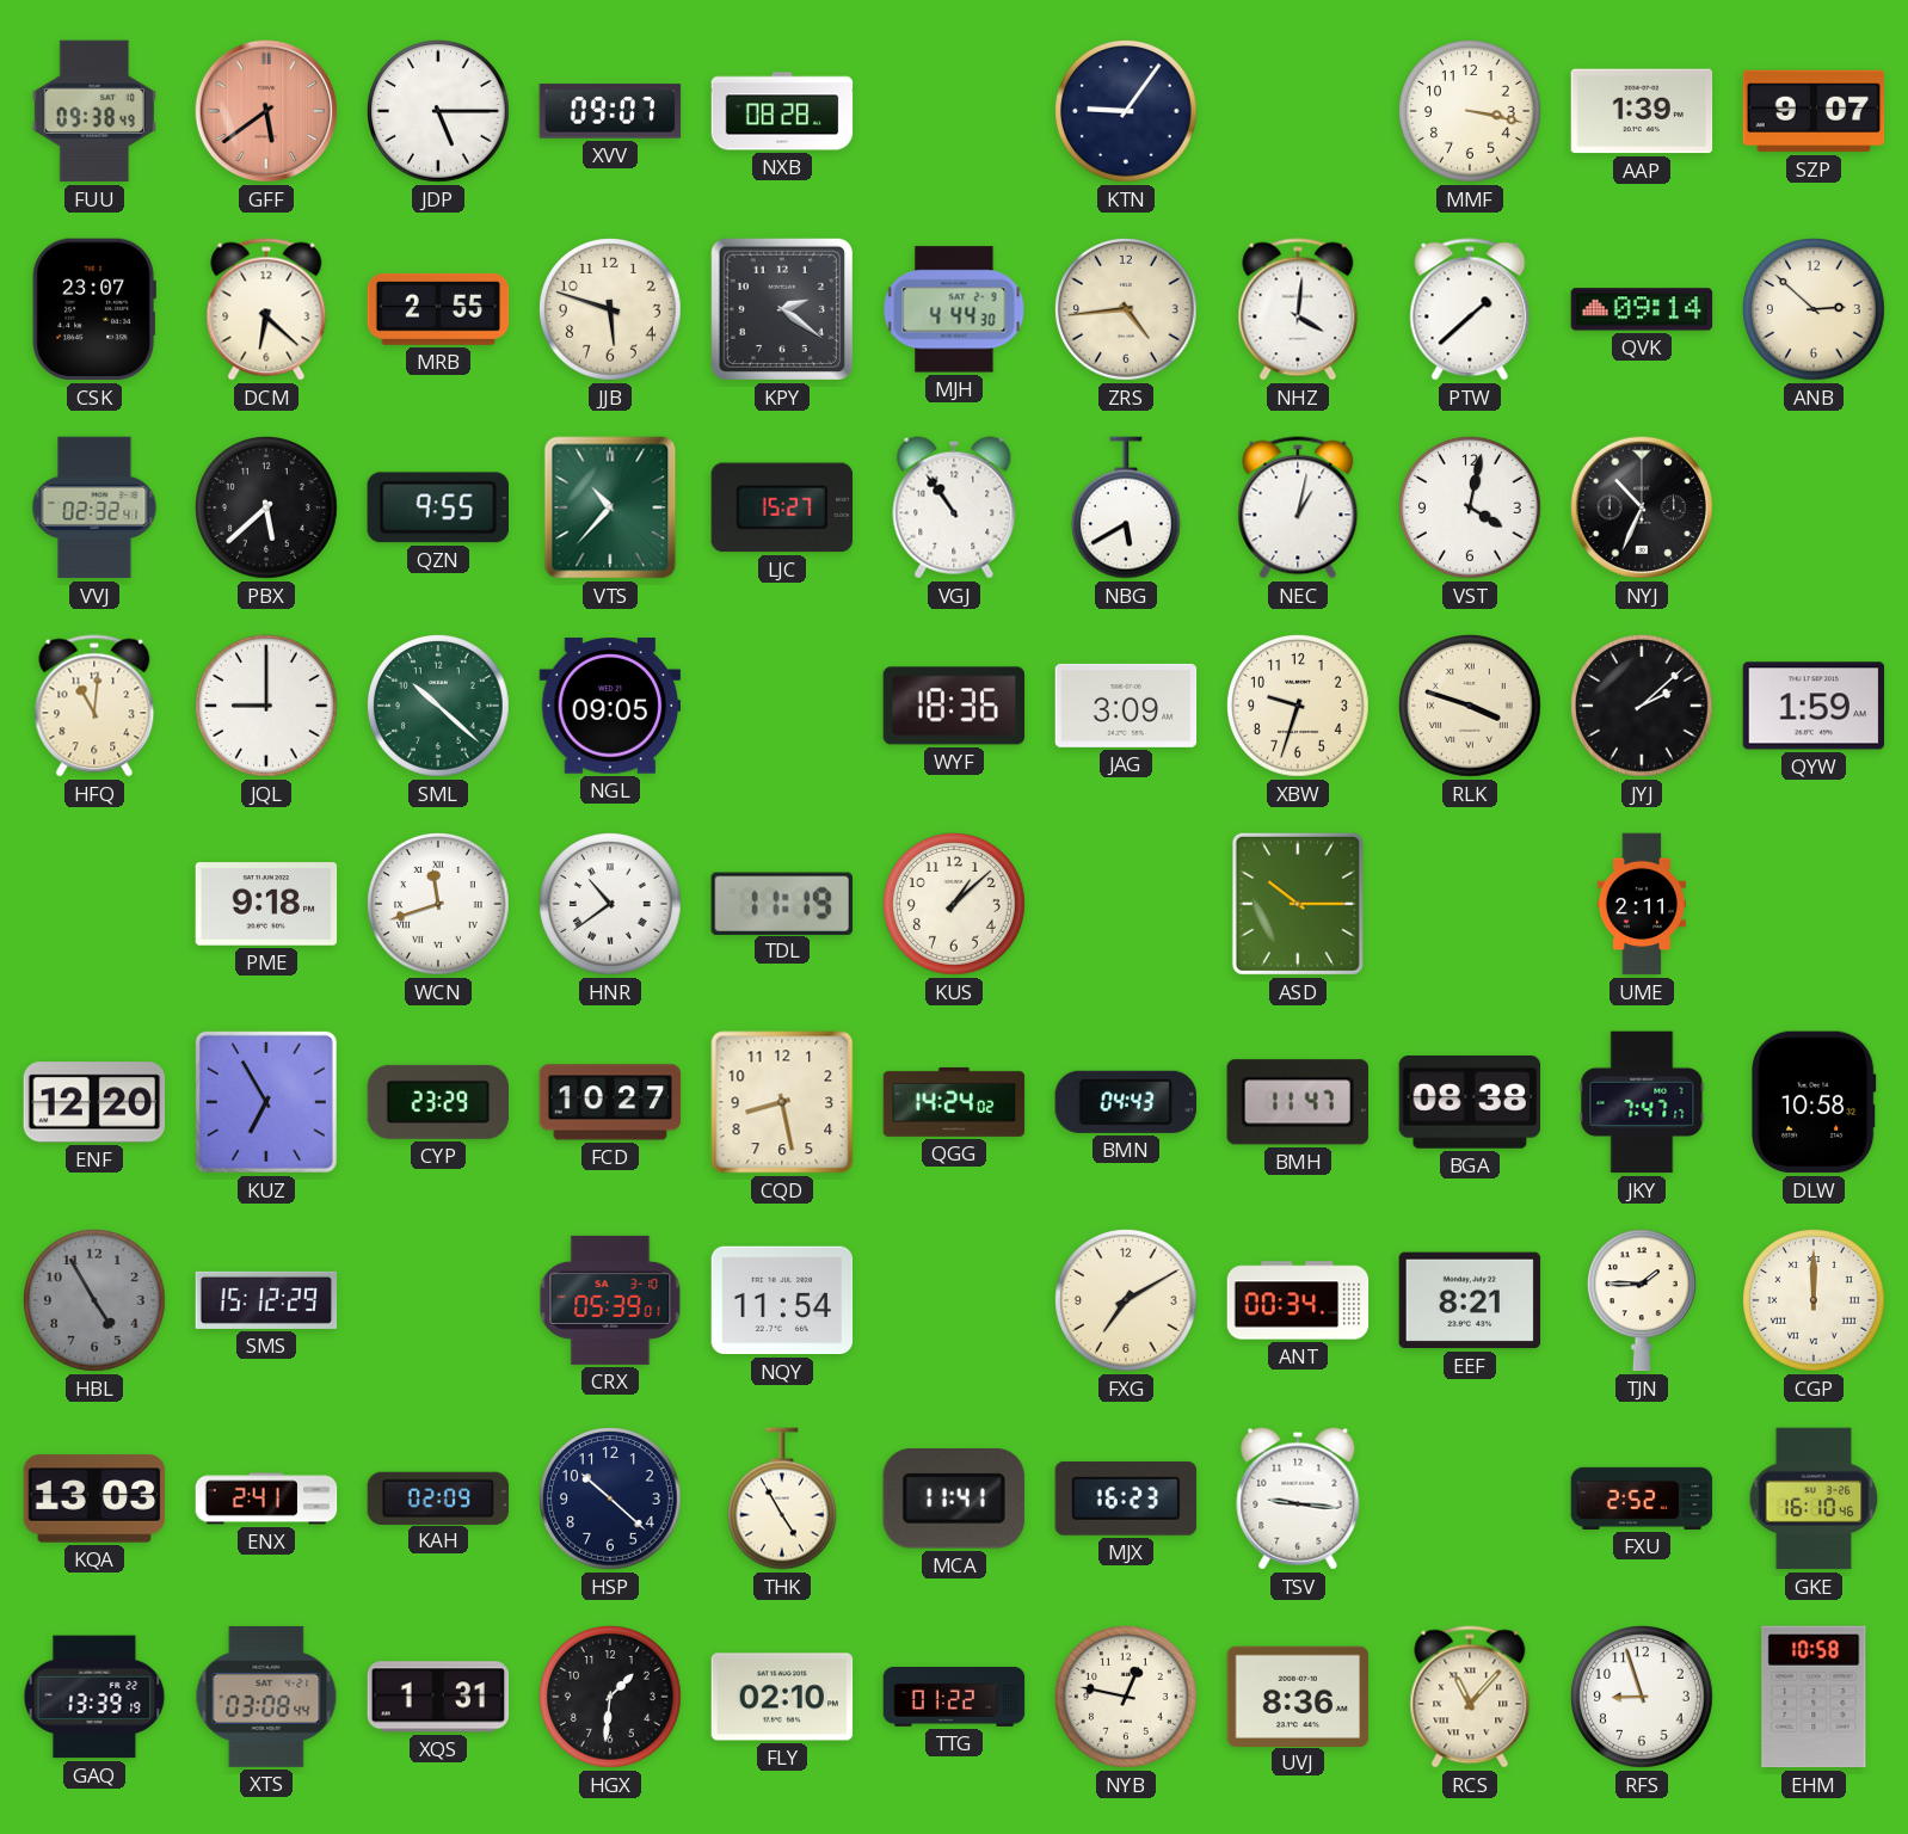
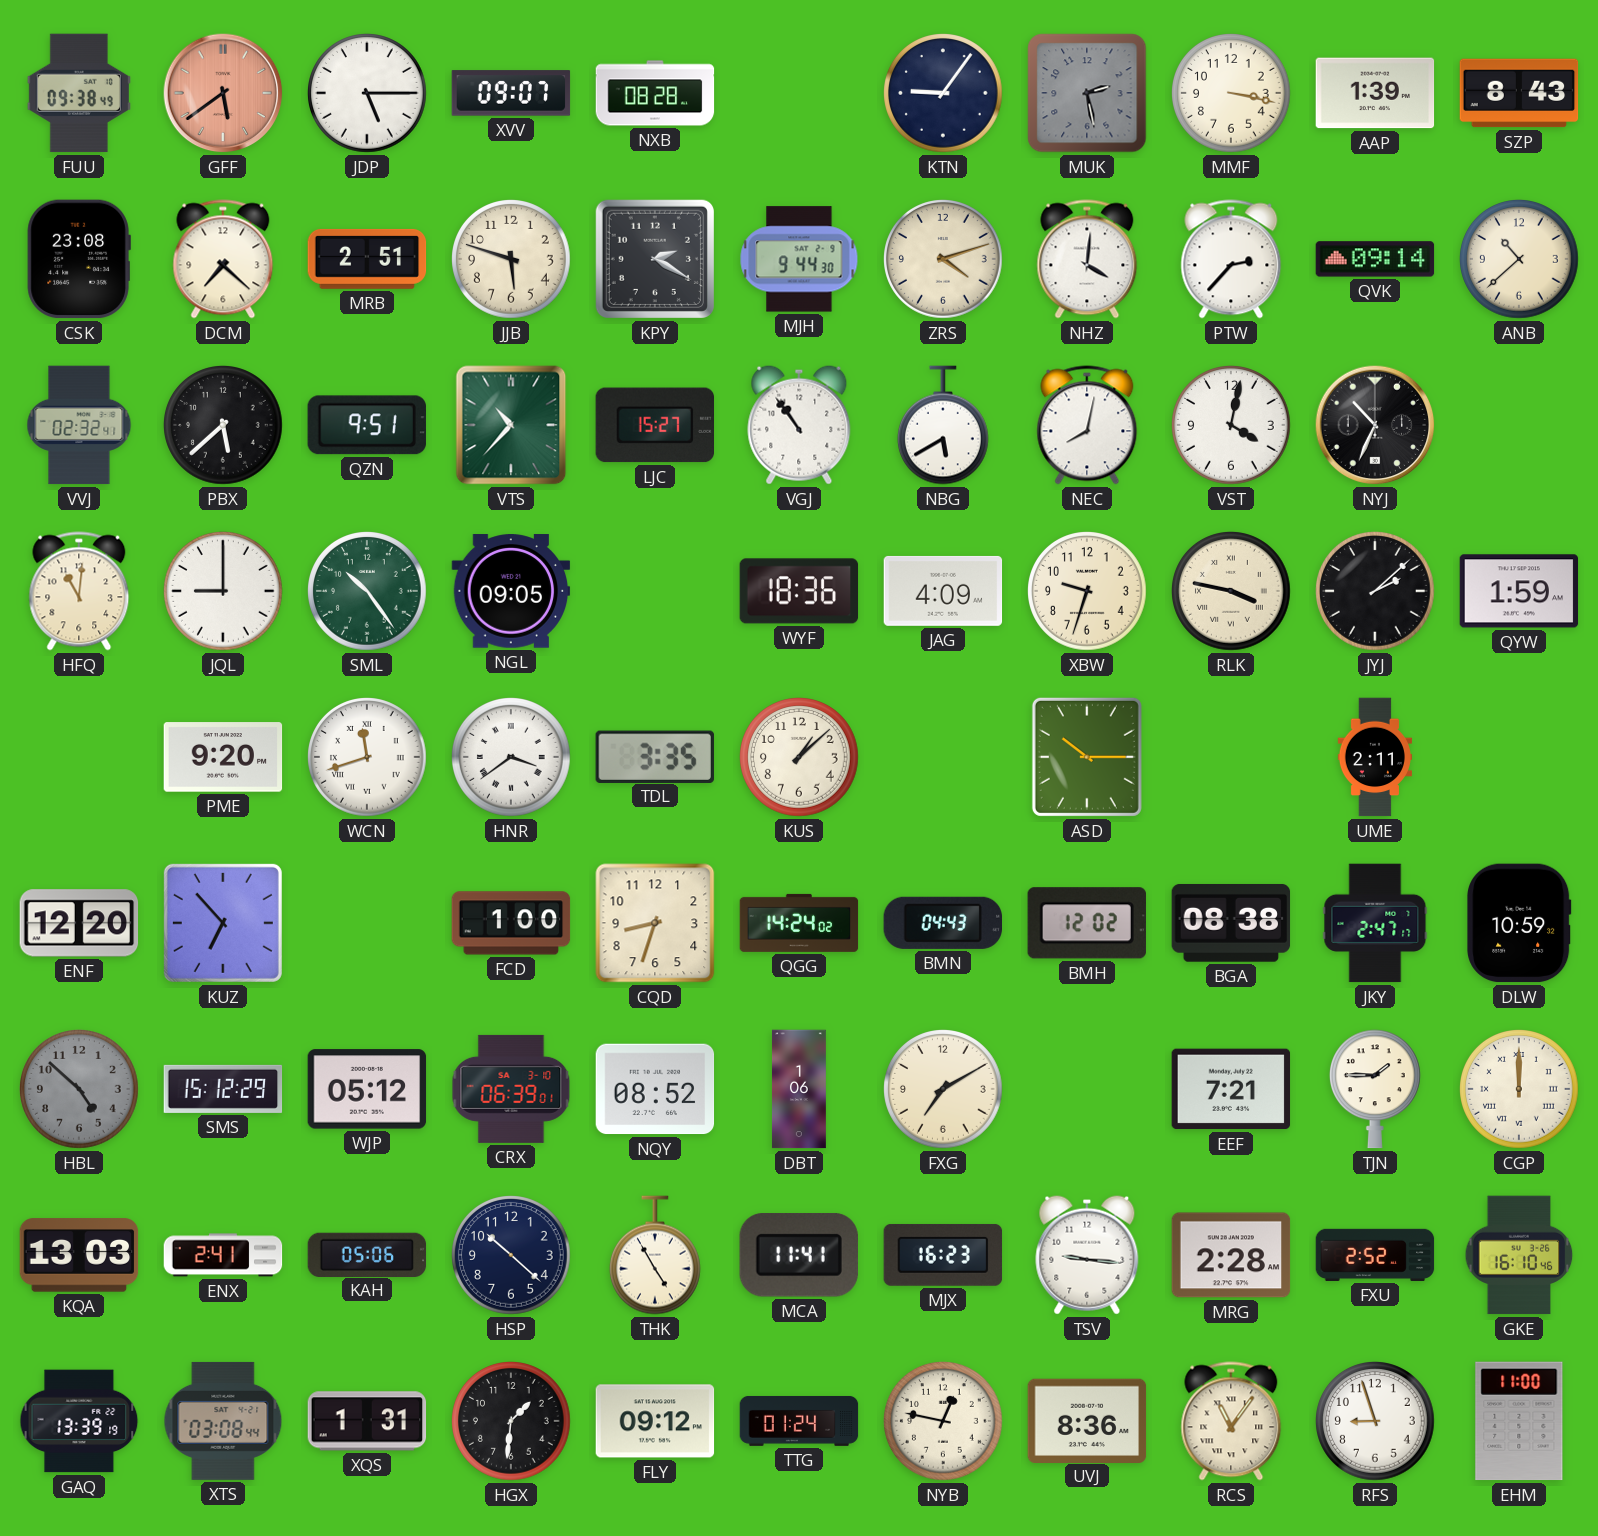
MUK: none -> 2:28 (1087, 93)
SZP: 9:07 -> 8:43 (1519, 93)
CSK: 23:07 -> 23:08 (79, 259)
DCM: 6:22 -> 7:22 (223, 259)
MRB: 2:55 -> 2:51 (367, 259)
KPY: 2:21 -> 2:20 (655, 259)
MJH: 4:44 -> 9:44 (799, 259)
ZRS: 4:44 -> 4:12 (944, 260)
PTW: 1:38 -> 2:37 (1231, 259)
ANB: 2:52 -> 10:38 (1520, 260)
QZN: 9:55 -> 9:51 (367, 425)
NEC: 1:02 -> 8:02 (1087, 425)
SML: 10:22 -> 10:24 (368, 592)
JAG: 3:09 -> 4:09 (943, 591)
RLK: 3:48 -> 3:47 (1232, 592)
PME: 9:18 -> 9:20 (223, 757)
HNR: 10:39 -> 3:39 (512, 758)
TDL: 11:19 -> 3:35 (655, 756)
KUZ: 6:55 -> 6:53 (223, 923)
CYP: 23:29 -> none (438, 1102)
FCD: 10:27 -> 1:00 (511, 923)
CQD: 8:28 -> 8:33 (655, 923)
BMH: 11:47 -> 12:02 (1087, 923)
JKY: 7:47 -> 2:47 (1375, 923)
DLW: 10:58 -> 10:59 (1519, 923)
HBL: 4:55 -> 4:52 (80, 1090)
WJP: none -> 05:12 (367, 1089)
CRX: 05:39 -> 06:39 (511, 1089)
NQY: 11:54 -> 08:52 (655, 1089)
DBT: none -> 1:06 (799, 1089)
ANT: 00:34 -> none (1298, 1300)
EEF: 8:21 -> 7:21 (1231, 1089)
KAH: 02:09 -> 05:06 (367, 1254)
MRG: none -> 2:28 (1231, 1255)
FLY: 02:10 -> 09:12 (655, 1421)
TTG: 01:22 -> 01:24 (799, 1421)
RCS: 11:07 -> 11:06 (1231, 1421)
EHM: 10:58 -> 11:00 (1519, 1421)
